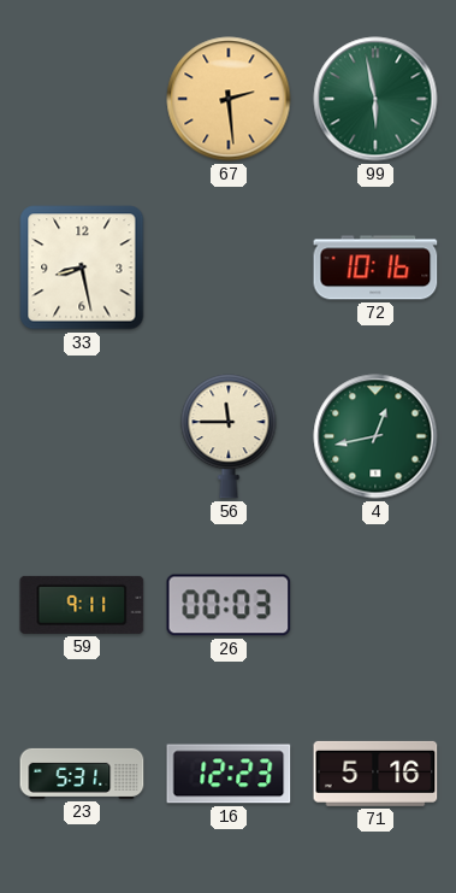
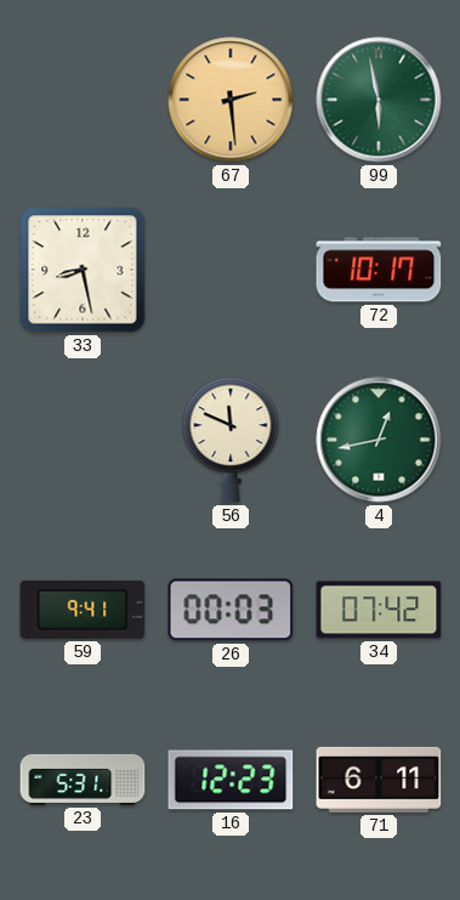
72: 10:16 -> 10:17 (379, 270)
56: 11:45 -> 11:49 (231, 440)
59: 9:11 -> 9:41 (83, 610)
34: none -> 07:42 (379, 610)
71: 5:16 -> 6:11 (379, 780)
